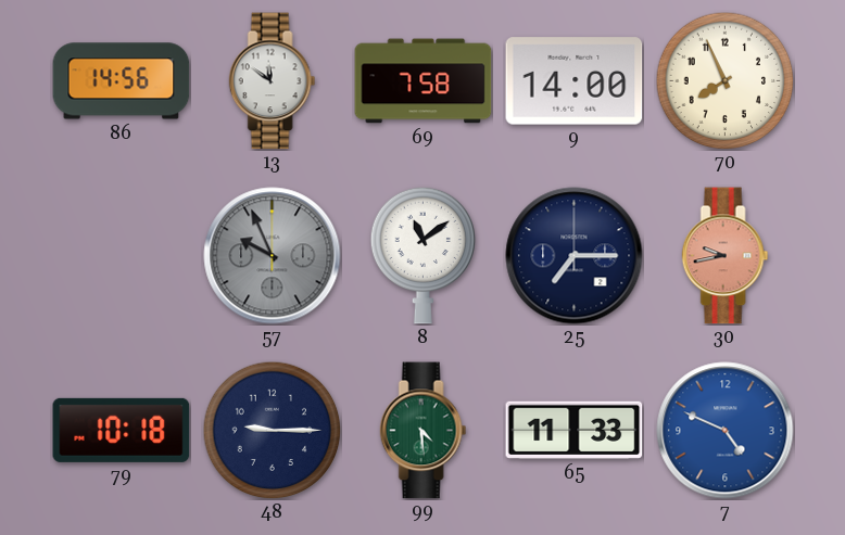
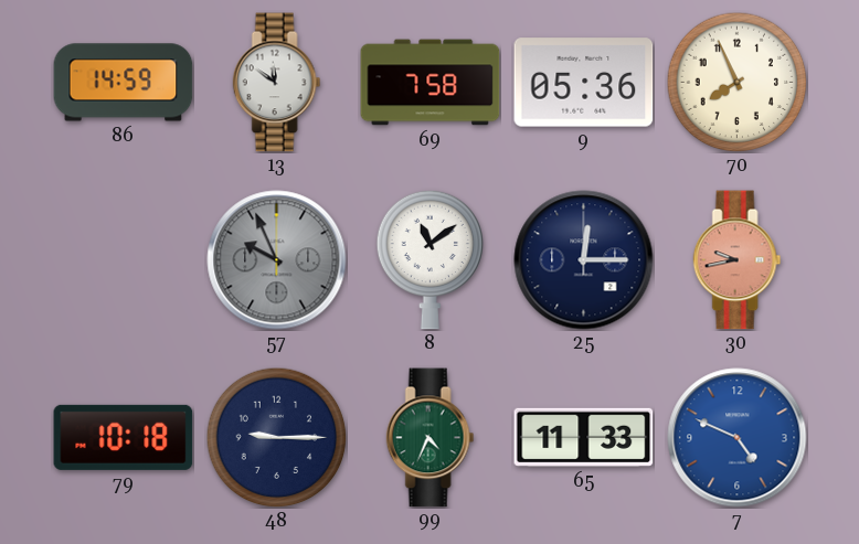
86: 14:56 -> 14:59 (124, 83)
9: 14:00 -> 05:36 (584, 83)
25: 7:15 -> 12:15 (584, 260)
99: 4:29 -> 4:34 (431, 438)
